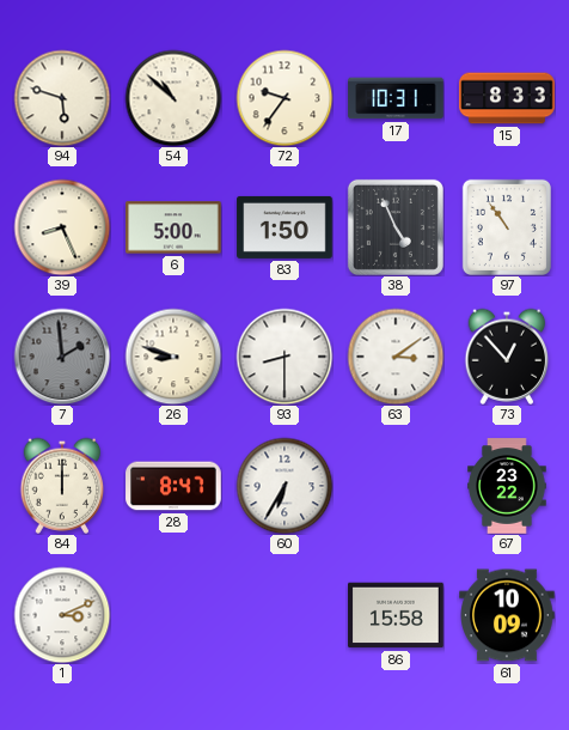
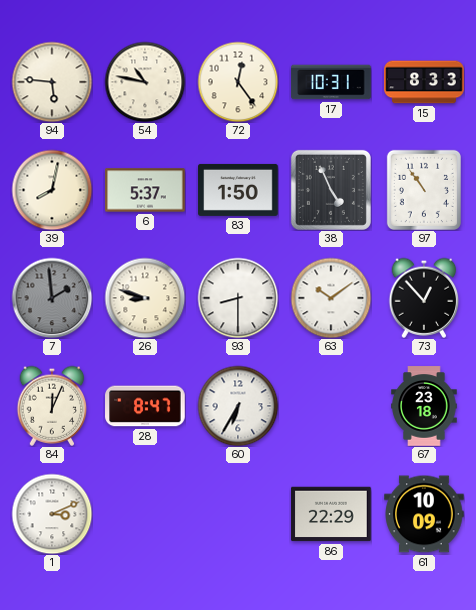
94: 5:48 -> 5:46 (52, 82)
54: 10:52 -> 10:47 (145, 82)
72: 9:36 -> 12:24 (238, 82)
39: 8:26 -> 8:02 (52, 190)
6: 5:00 -> 5:37 (145, 190)
63: 3:09 -> 10:09 (331, 298)
84: 12:00 -> 12:04 (52, 406)
67: 23:22 -> 23:18 (424, 406)
86: 15:58 -> 22:29 (331, 514)
